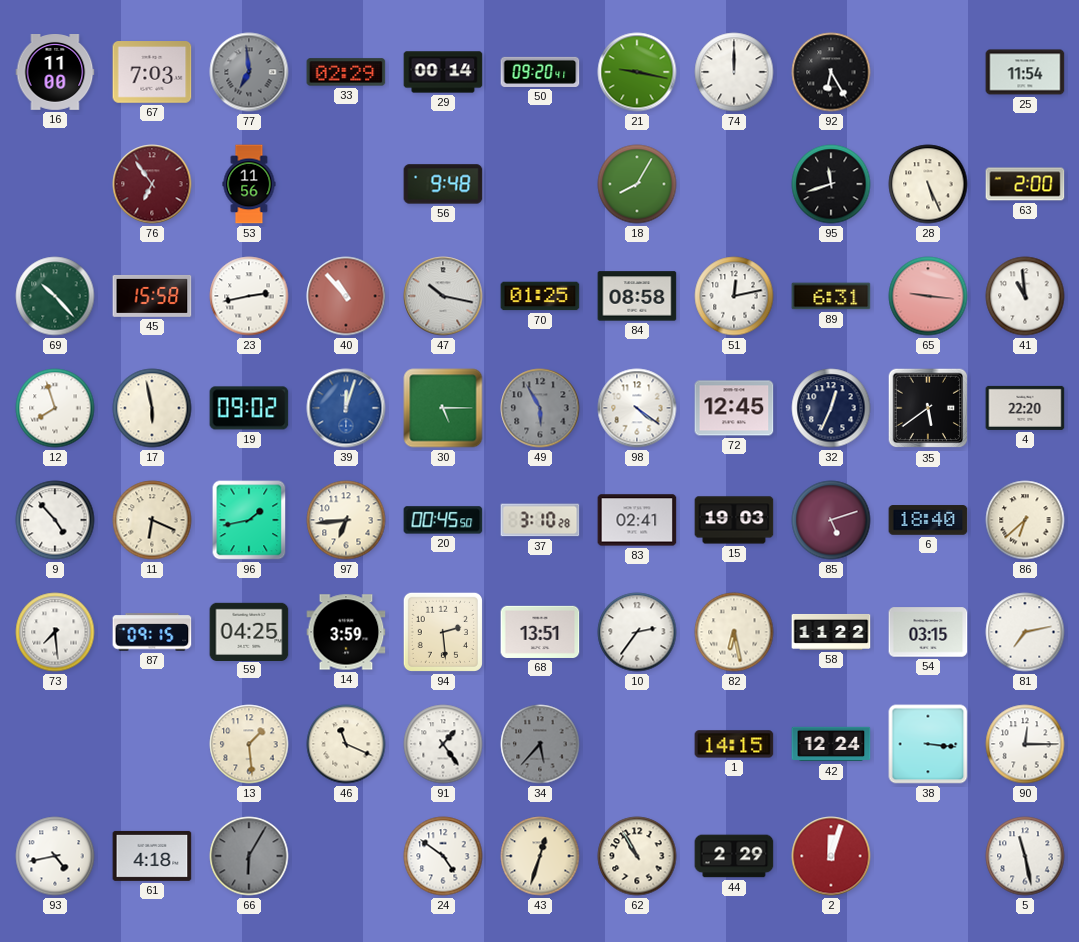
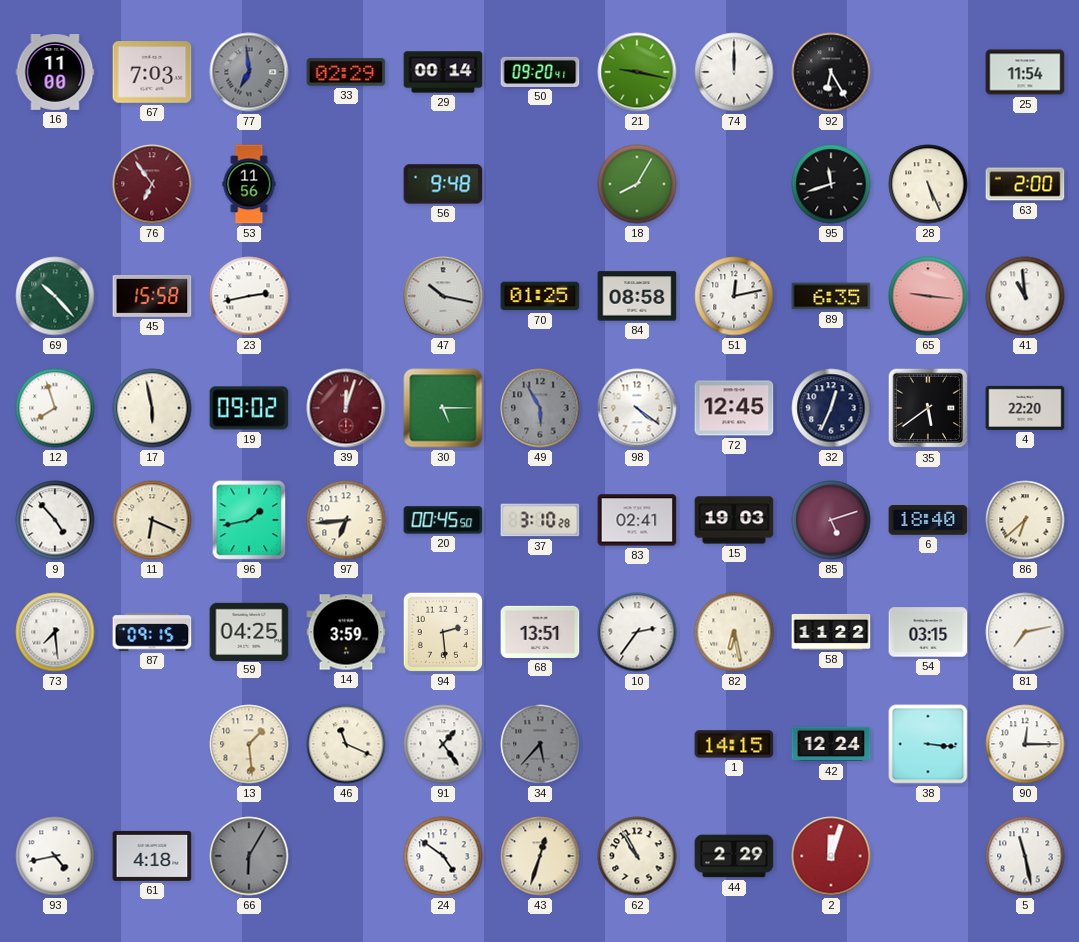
40: 10:53 -> none (346, 296)
89: 6:31 -> 6:35 (831, 296)
39 dial: blue -> burgundy (346, 408)
